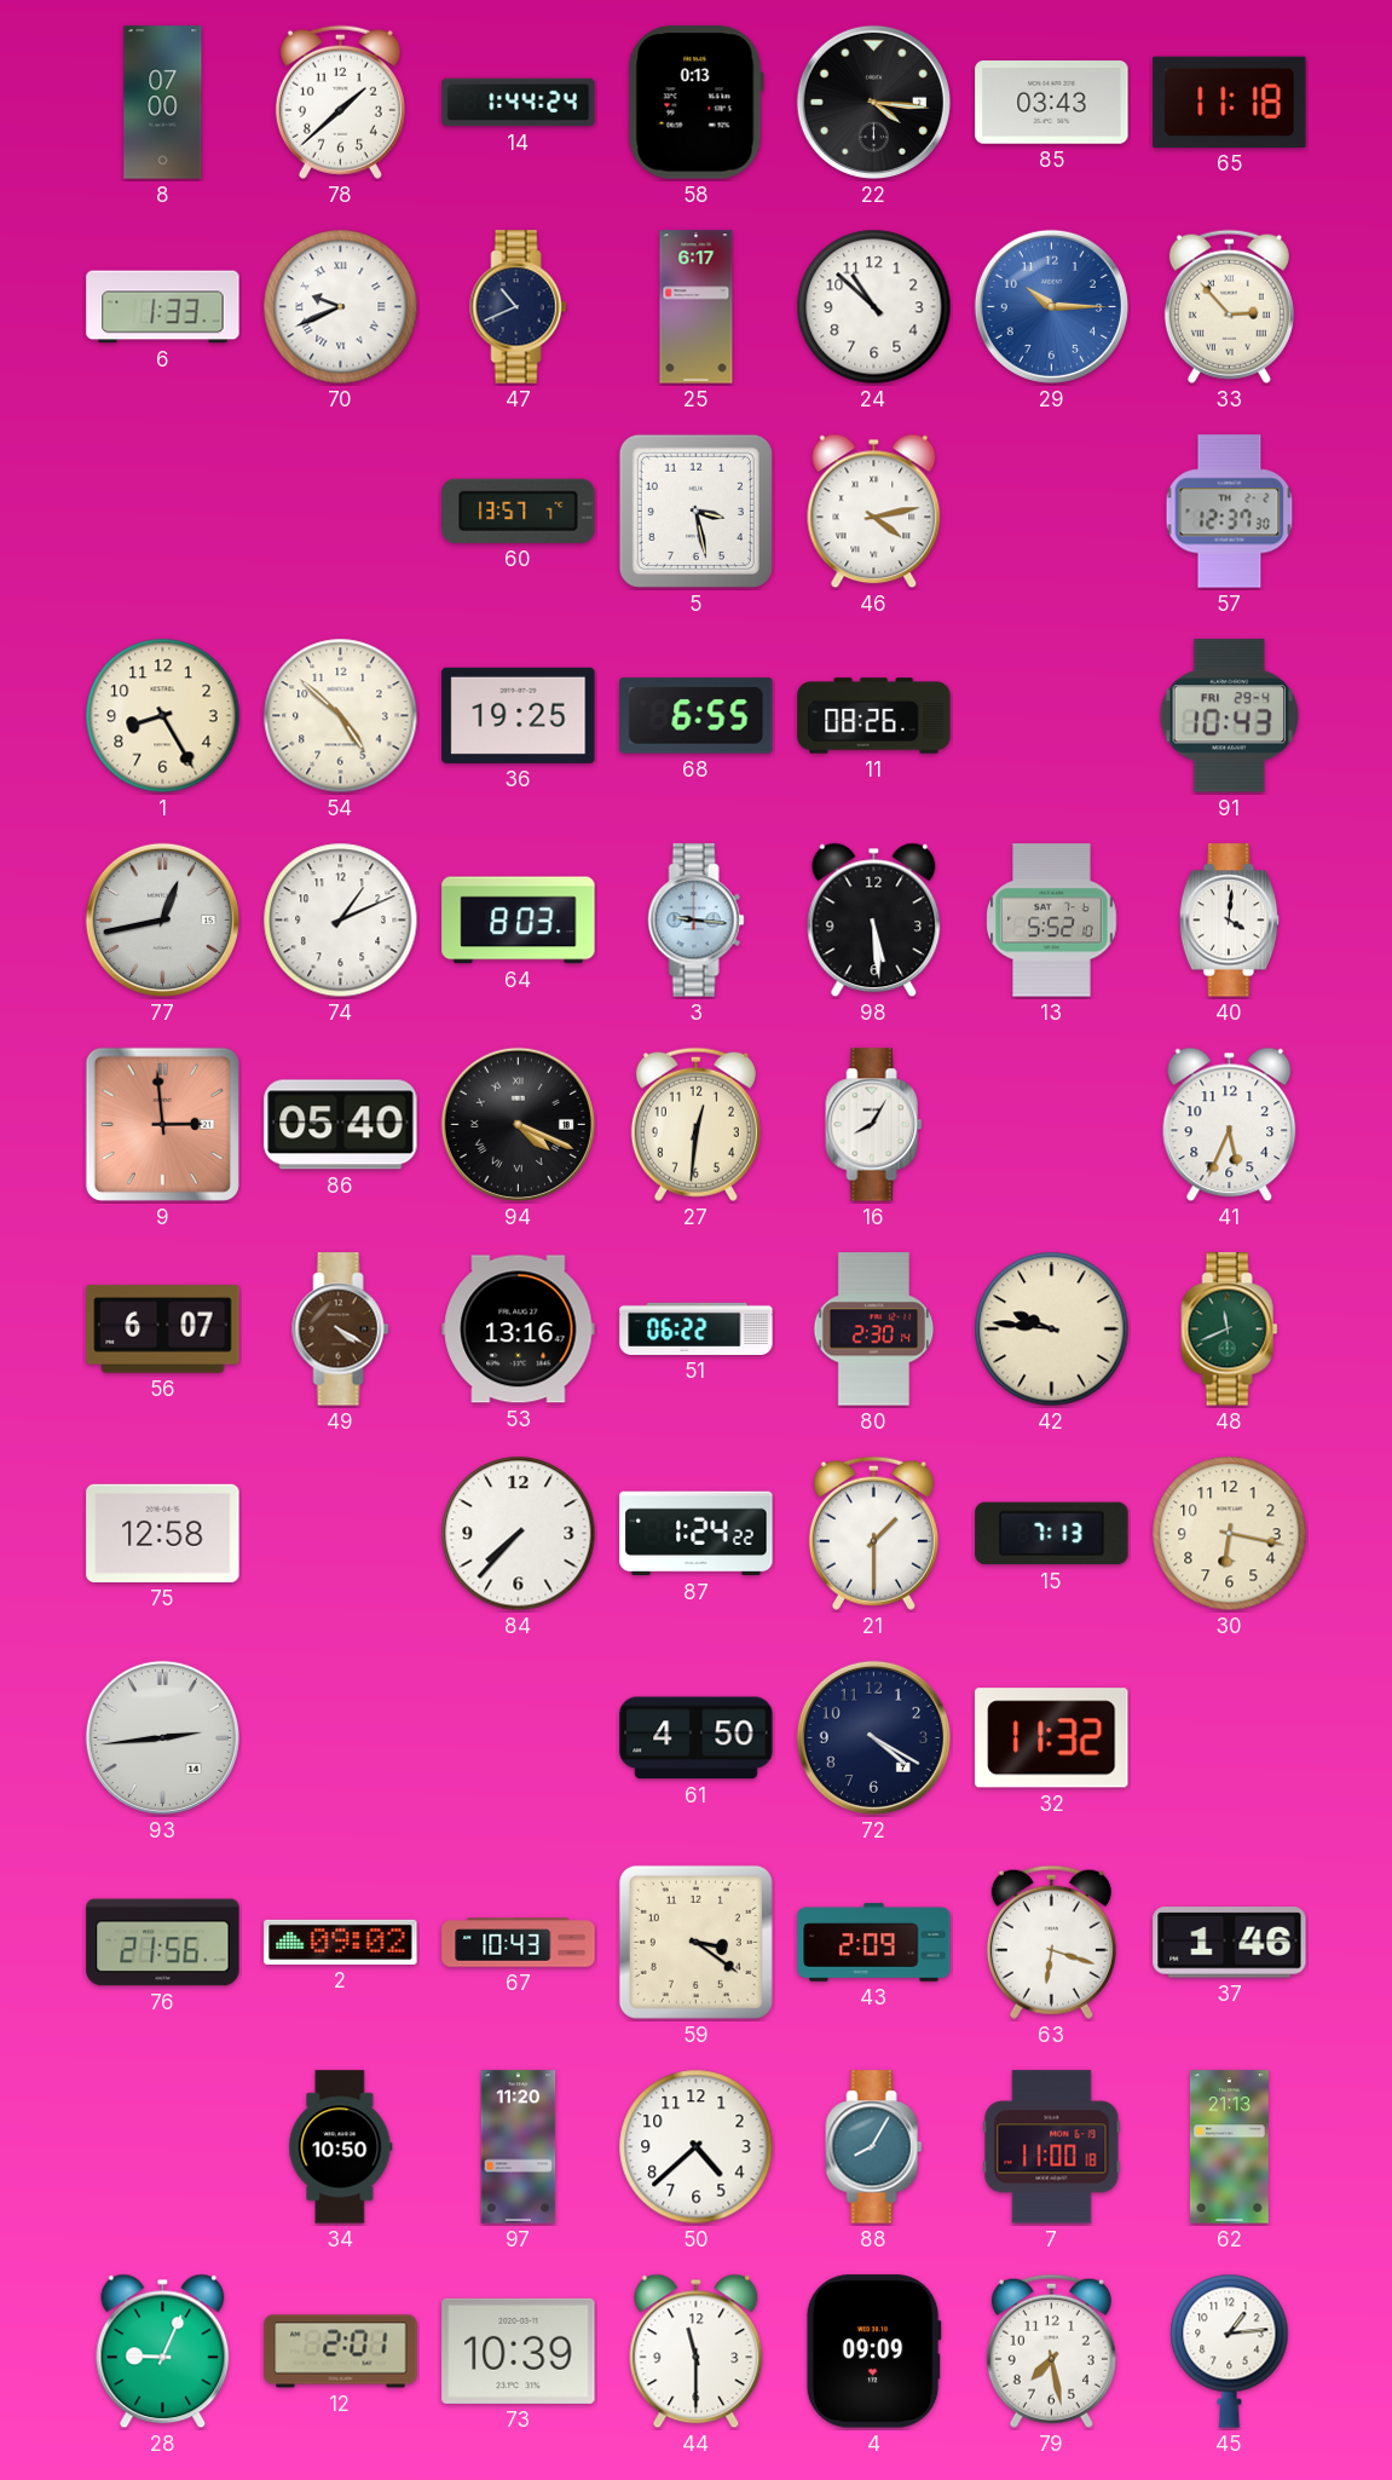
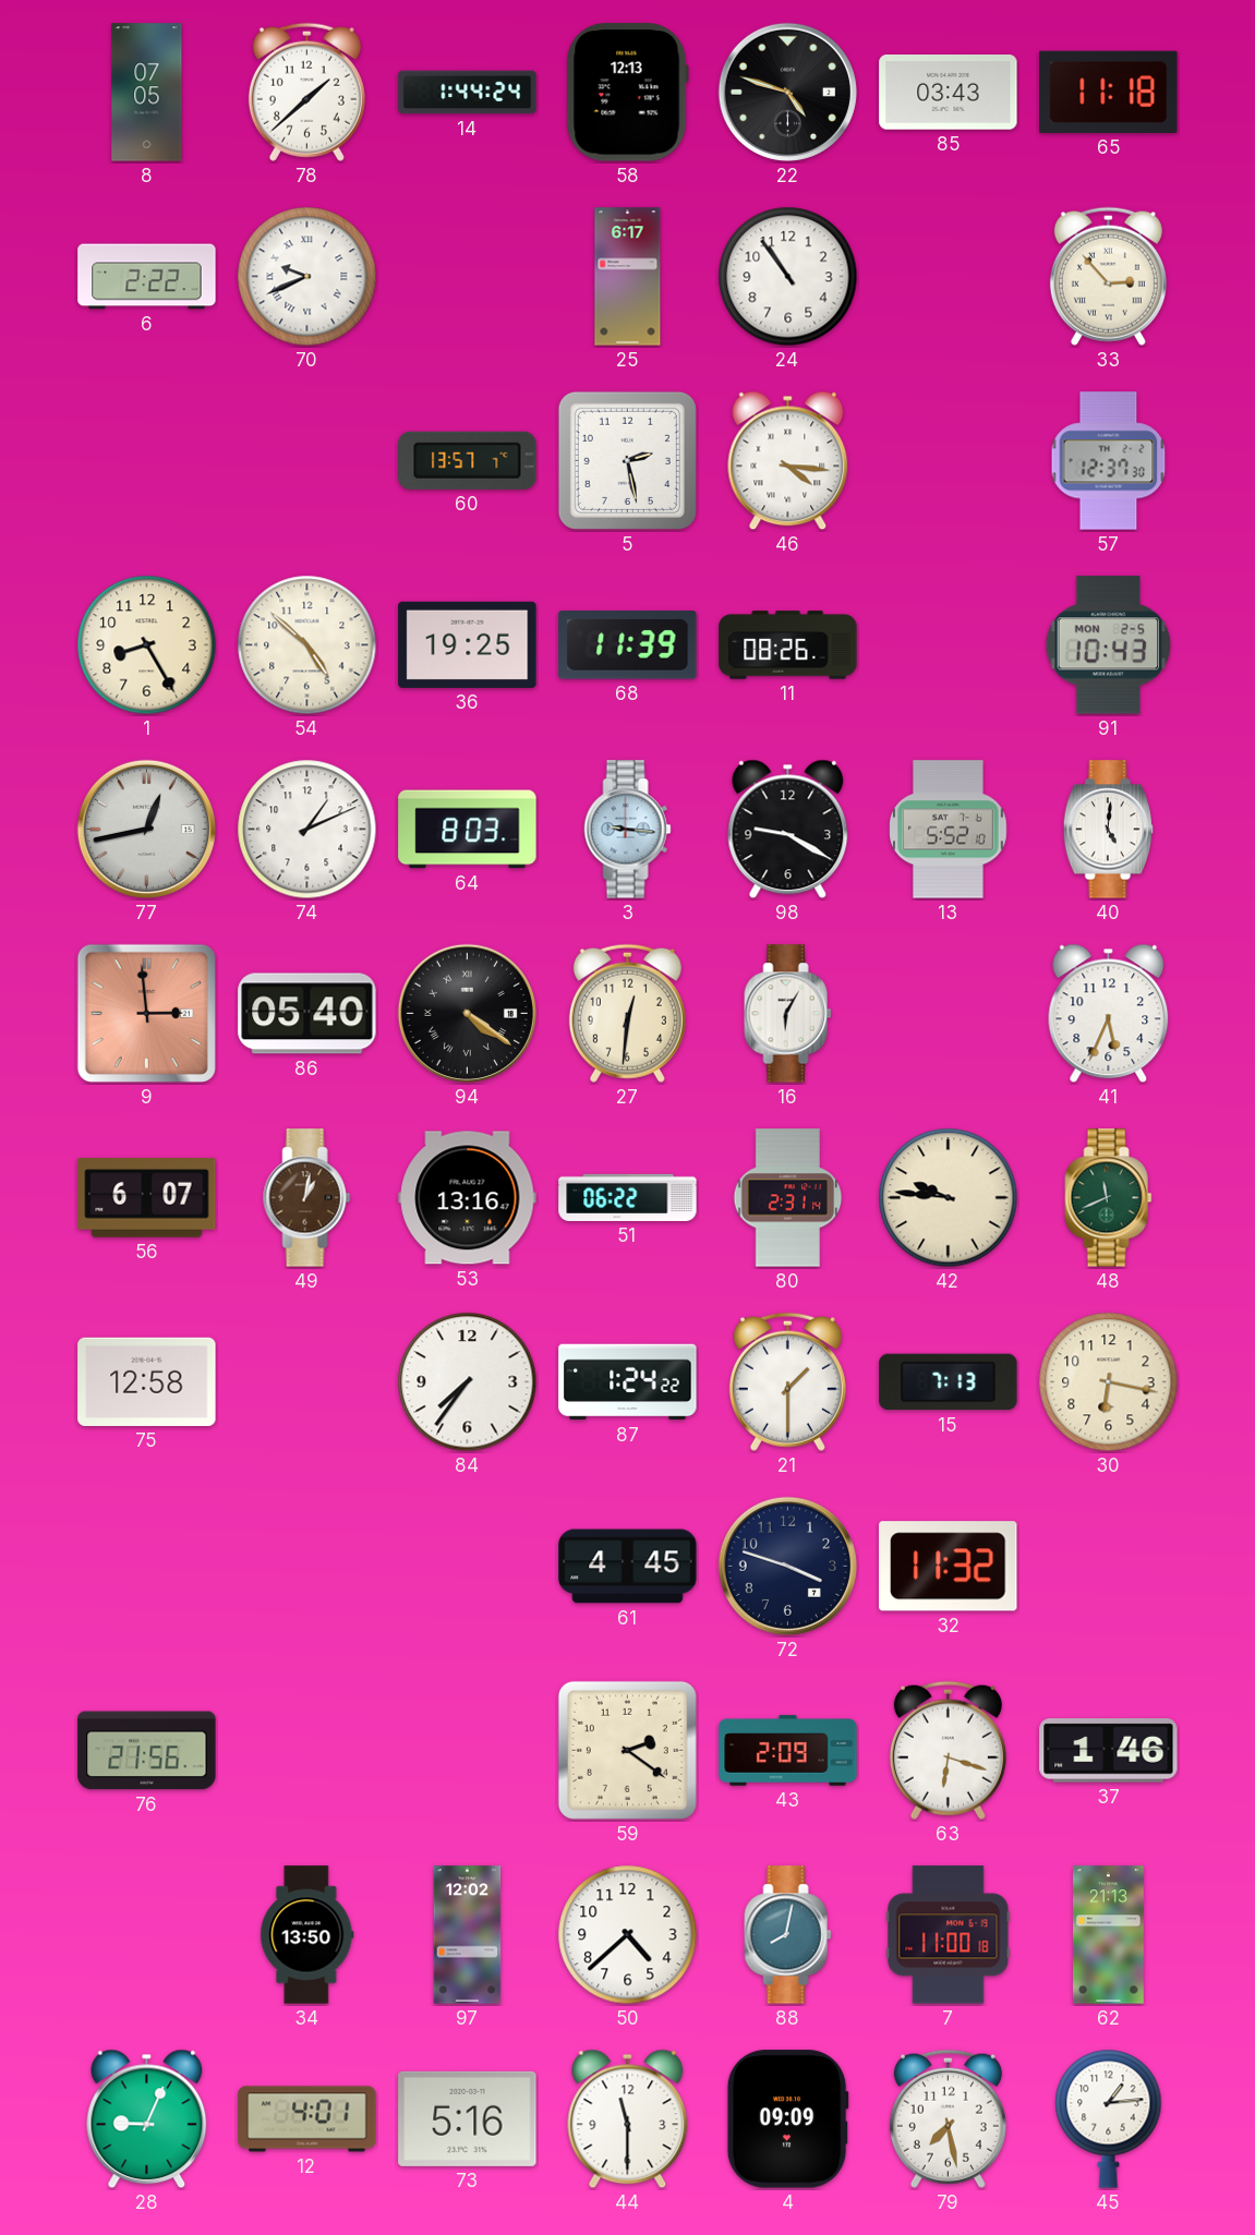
8: 07:00 -> 07:05 (147, 93)
58: 0:13 -> 12:13 (627, 93)
22: 4:16 -> 4:48 (787, 92)
6: 1:33 -> 2:22 (147, 277)
47: 10:41 -> none (519, 307)
24: 10:52 -> 10:54 (788, 277)
29: 10:15 -> none (1051, 306)
5: 3:28 -> 2:28 (627, 460)
46: 4:13 -> 4:16 (788, 461)
68: 6:55 -> 11:39 (628, 645)
91 date: FRI 29-4 -> MON 2-5 (1109, 645)
98: 5:29 -> 9:20 (788, 830)
40: 4:01 -> 5:01 (1109, 830)
94: 4:19 -> 4:21 (467, 1013)
16: 8:05 -> 6:05 (788, 1014)
49: 4:20 -> 1:02 (307, 1198)
80: 2:30 -> 2:31 (788, 1198)
84: 7:37 -> 7:36 (468, 1382)
93: 2:44 -> none (162, 1737)
61: 4:50 -> 4:45 (628, 1567)
72: 4:20 -> 3:48 (787, 1566)
2: 09:02 -> none (341, 1942)
67: 10:43 -> none (519, 1943)
59: 3:21 -> 2:21 (627, 1750)
34: 10:50 -> 13:50 (307, 1935)
97: 11:20 -> 12:02 (468, 1935)
88: 8:05 -> 8:02 (788, 1935)
12: 2:01 -> 4:01 (307, 2119)
73: 10:39 -> 5:16 (468, 2118)
